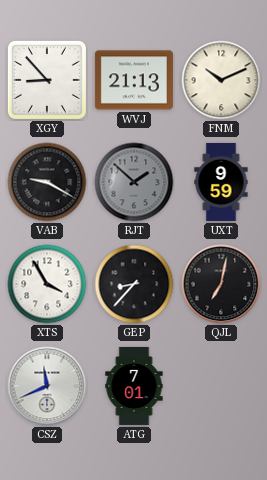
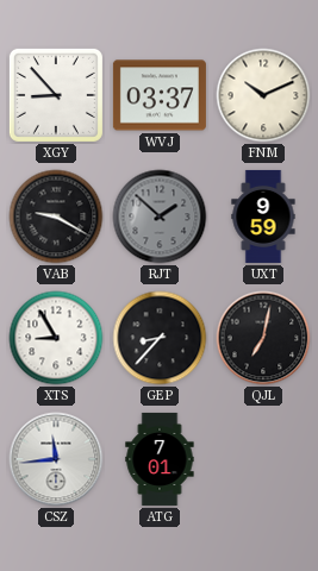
WVJ: 21:13 -> 03:37 (160, 95)
XTS: 3:55 -> 8:55 (56, 338)
CSZ: 11:41 -> 11:44 (56, 459)
